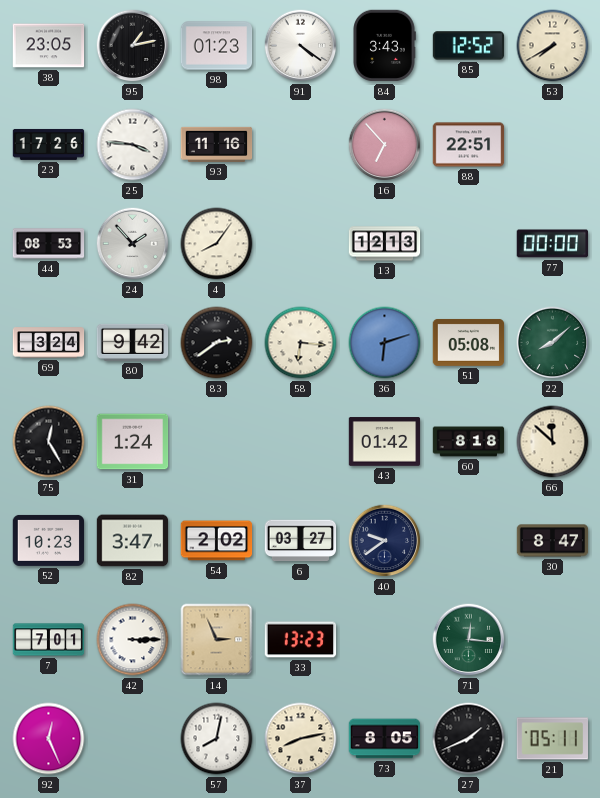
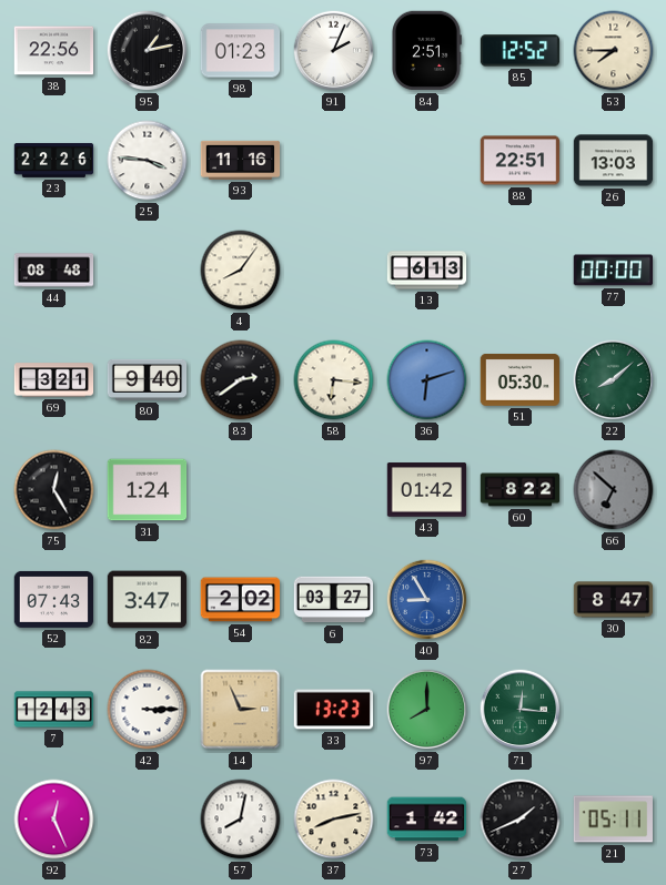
38: 23:05 -> 22:56 (54, 51)
91: 4:21 -> 2:04 (334, 51)
84: 3:43 -> 2:51 (426, 51)
53: 7:40 -> 7:45 (614, 51)
23: 17:26 -> 22:26 (54, 160)
16: 6:53 -> none (385, 145)
26: none -> 13:03 (614, 161)
44: 08:53 -> 08:48 (54, 271)
24: 1:53 -> none (133, 244)
13: 12:13 -> 6:13 (427, 271)
69: 3:24 -> 3:21 (54, 380)
80: 9:42 -> 9:40 (148, 379)
51: 05:08 -> 05:30 (521, 379)
60: 8:18 -> 8:22 (521, 490)
66: 11:52 -> 6:52 (614, 490)
66 dial: cream -> grey (614, 490)
52: 10:23 -> 07:43 (54, 599)
40: 9:39 -> 8:55 (427, 600)
40 dial: navy -> blue (427, 600)
7: 7:01 -> 12:43 (54, 710)
97: none -> 8:00 (427, 710)
73: 8:05 -> 1:42 (427, 820)
